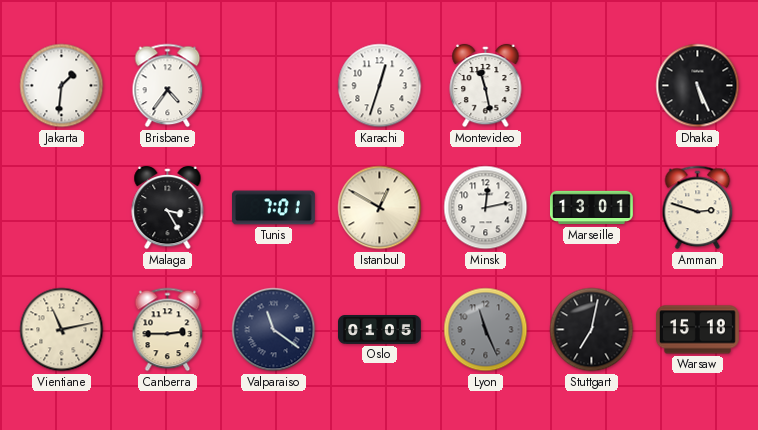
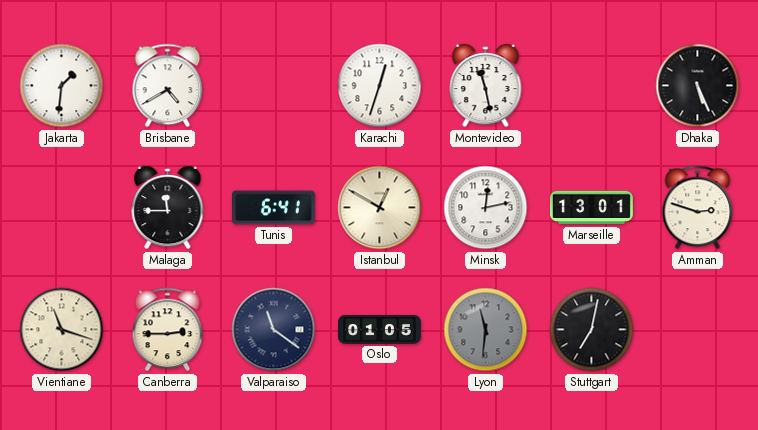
Brisbane: 4:36 -> 4:40 (168, 86)
Malaga: 3:25 -> 11:45 (168, 208)
Tunis: 7:01 -> 6:41 (274, 208)
Vientiane: 11:13 -> 11:18 (62, 330)
Lyon: 11:26 -> 11:31 (486, 330)
Warsaw: 15:18 -> none (698, 330)
